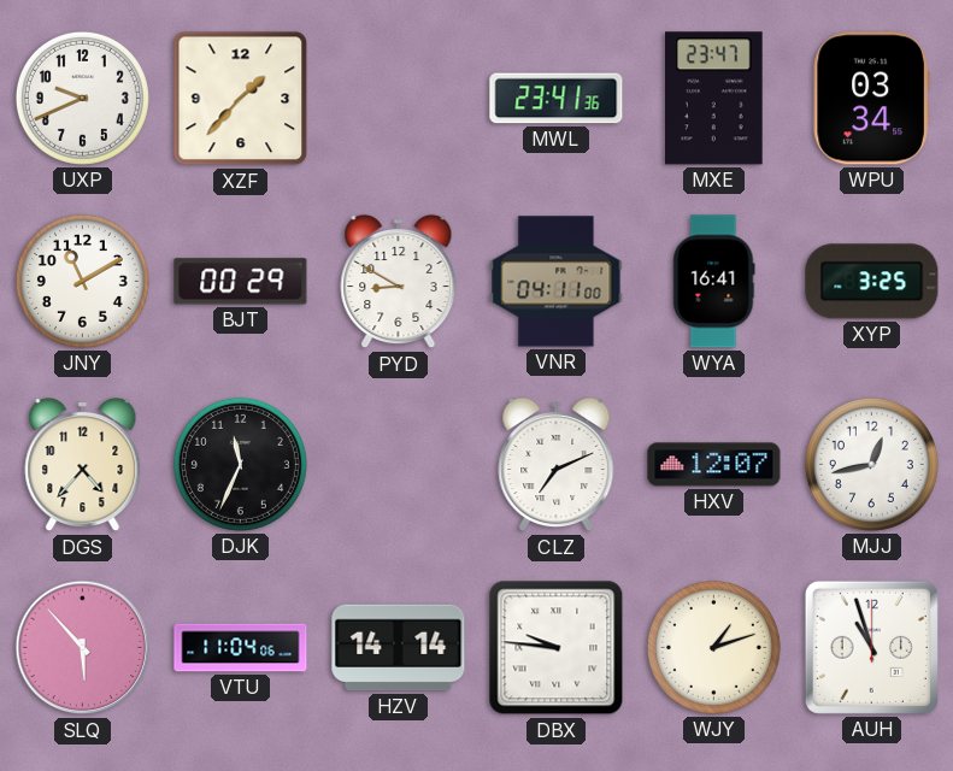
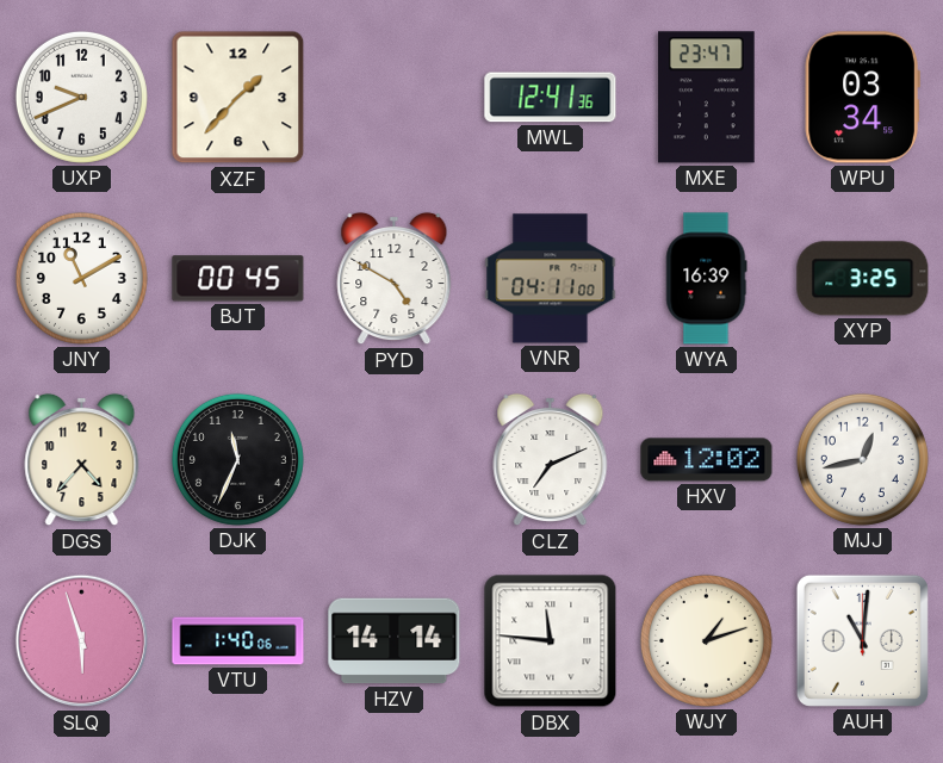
MWL: 23:41 -> 12:41 (551, 98)
BJT: 00:29 -> 00:45 (238, 279)
PYD: 8:50 -> 4:50 (395, 279)
WYA: 16:41 -> 16:39 (707, 279)
HXV: 12:07 -> 12:02 (707, 460)
SLQ: 5:53 -> 5:57 (82, 641)
VTU: 11:04 -> 1:40 (238, 641)
DBX: 9:46 -> 11:46 (551, 641)
AUH: 10:57 -> 11:01 (862, 640)
